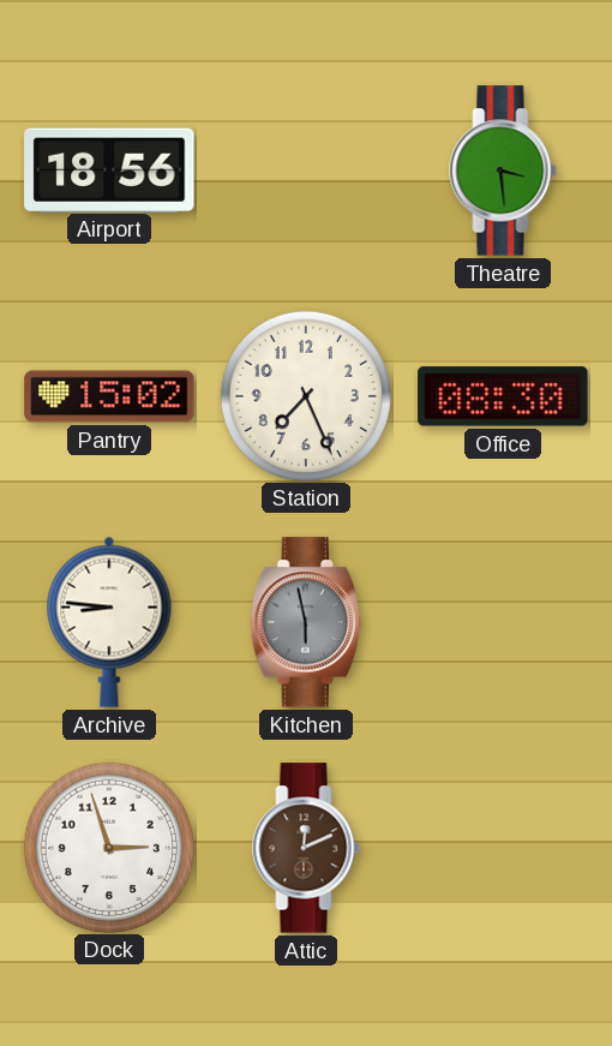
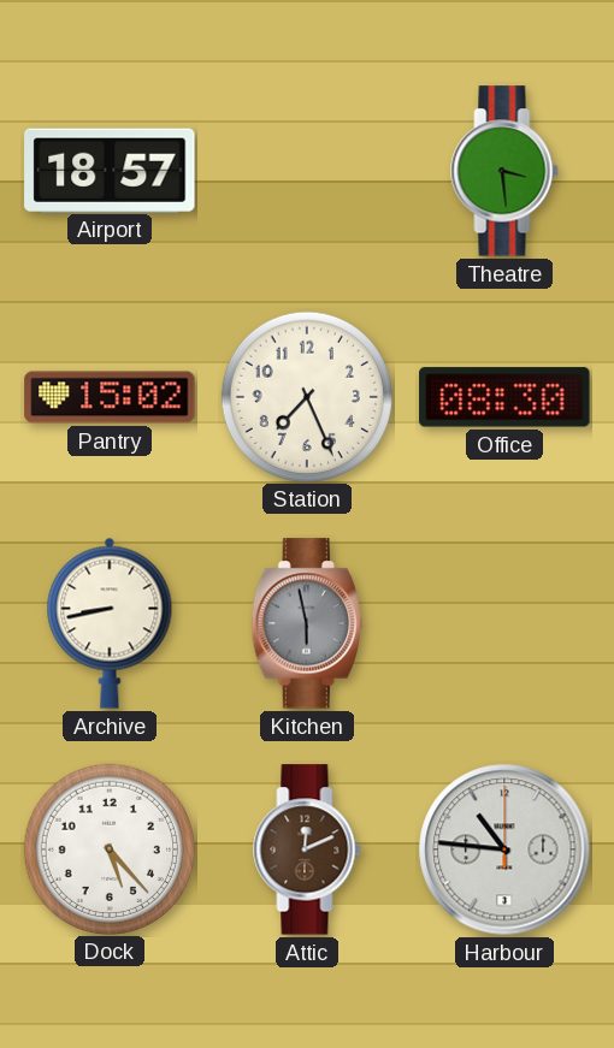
Airport: 18:56 -> 18:57 (110, 170)
Archive: 8:46 -> 8:43 (110, 623)
Dock: 2:57 -> 5:23 (108, 848)
Harbour: none -> 10:46 (504, 849)
